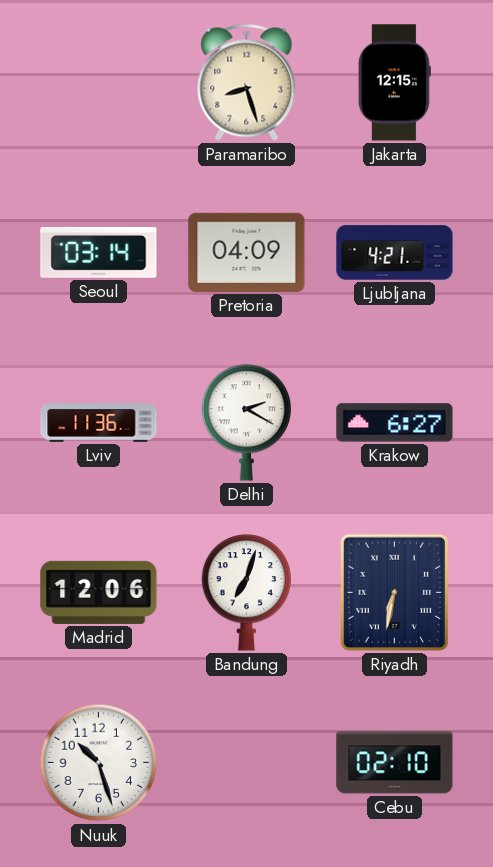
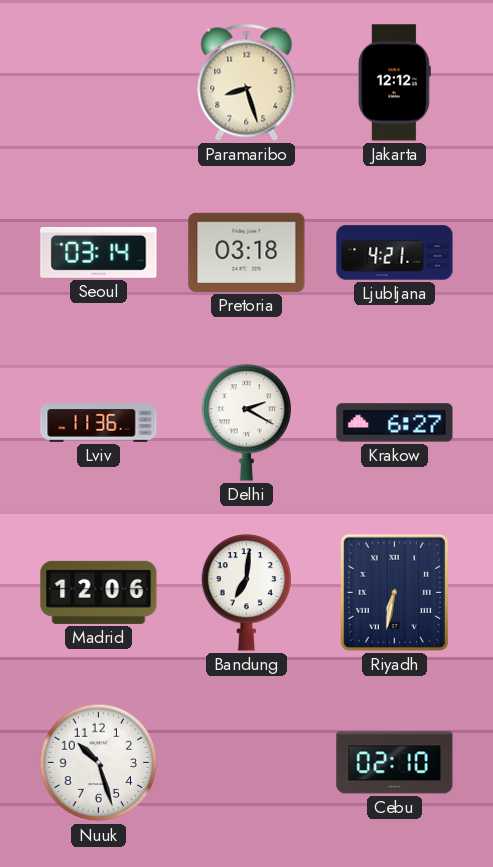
Jakarta: 12:15 -> 12:12 (394, 83)
Pretoria: 04:09 -> 03:18 (247, 252)
Bandung: 7:03 -> 7:01 (247, 593)
